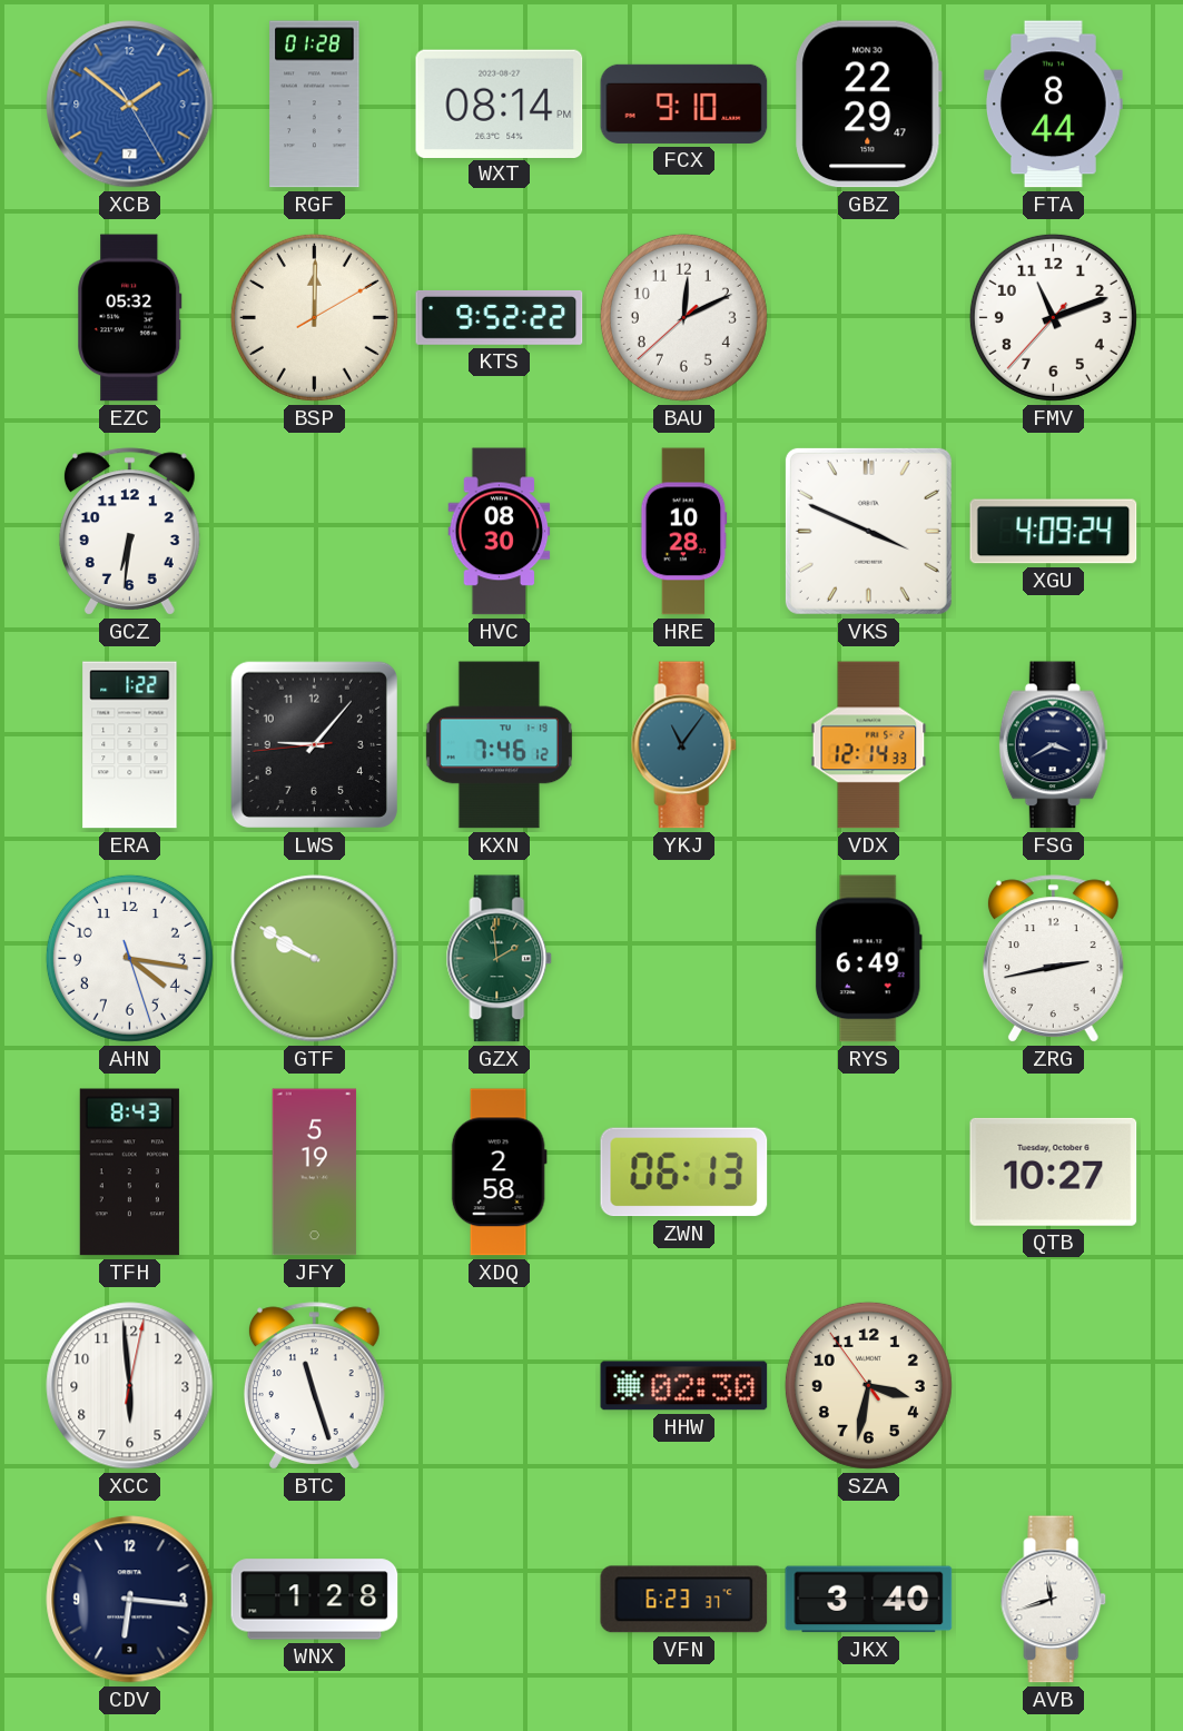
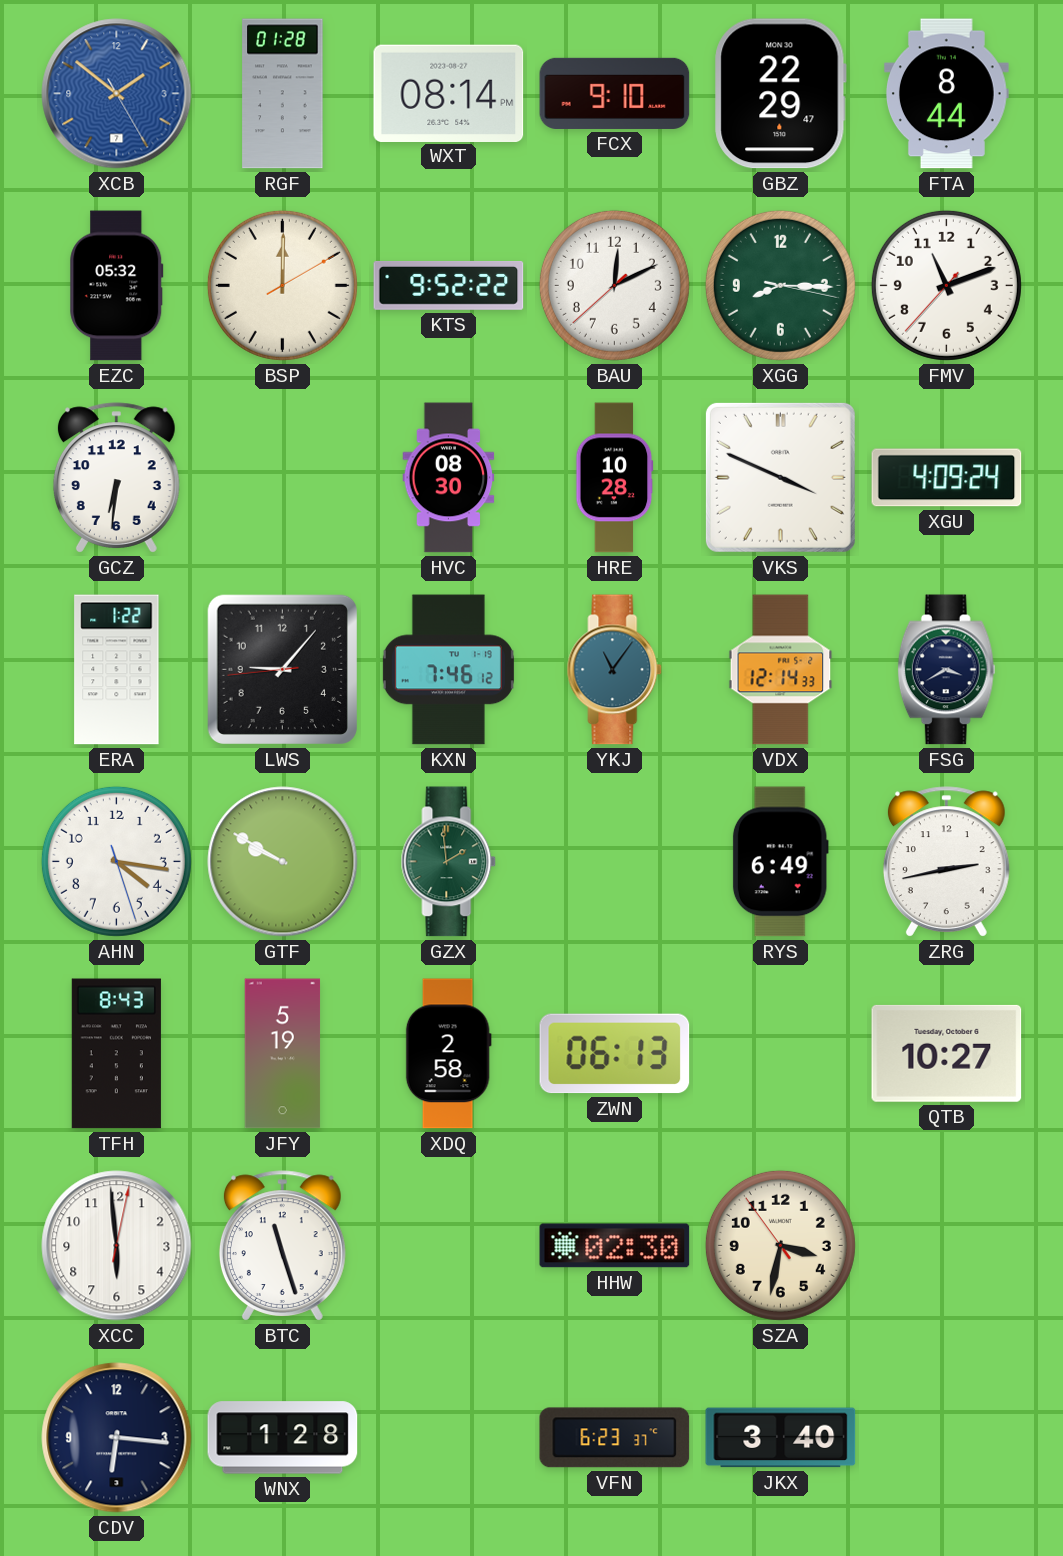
XGG: none -> 8:15 (780, 285)
AVB: 11:42 -> none (1054, 1600)
